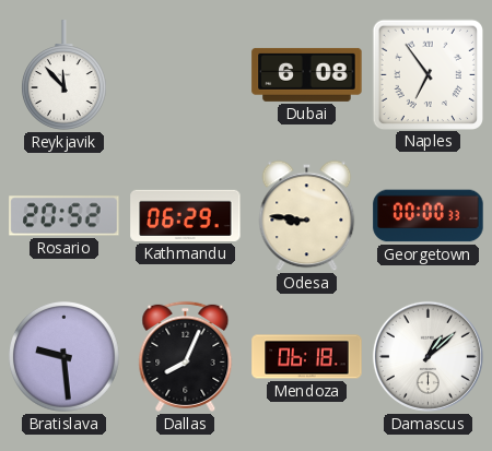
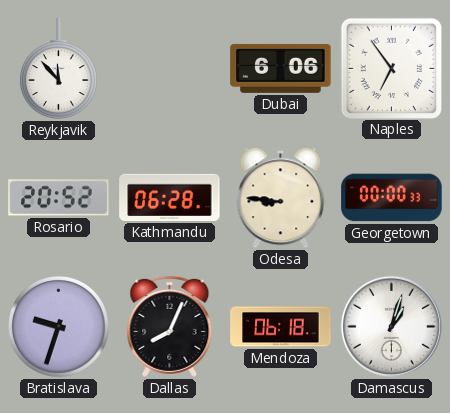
Dubai: 6:08 -> 6:06 (281, 68)
Kathmandu: 06:29 -> 06:28 (170, 197)
Bratislava: 9:29 -> 9:33 (59, 327)
Damascus: 1:08 -> 1:03 (391, 326)
